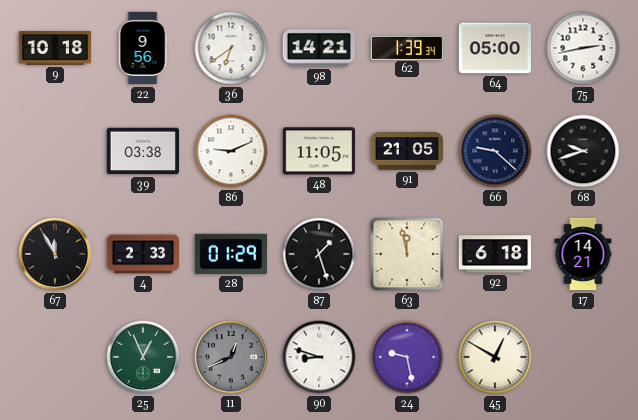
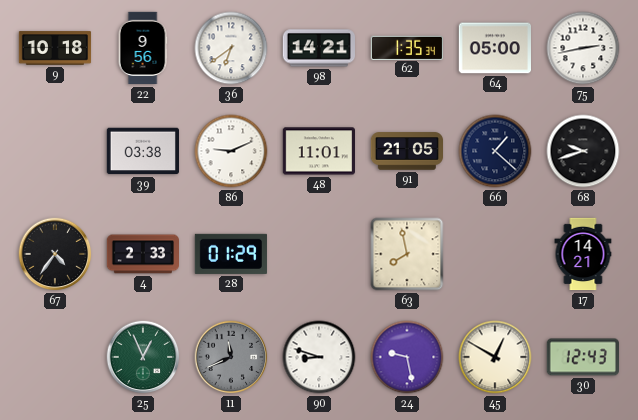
62: 1:39 -> 1:35 (406, 47)
48: 11:05 -> 11:01 (318, 151)
66: 9:22 -> 1:22 (495, 151)
67: 11:55 -> 4:36 (55, 254)
87: 1:27 -> none (319, 254)
63: 11:58 -> 7:58 (407, 254)
92: 6:18 -> none (494, 254)
11: 12:41 -> 11:41 (231, 357)
30: none -> 12:43 (582, 357)
